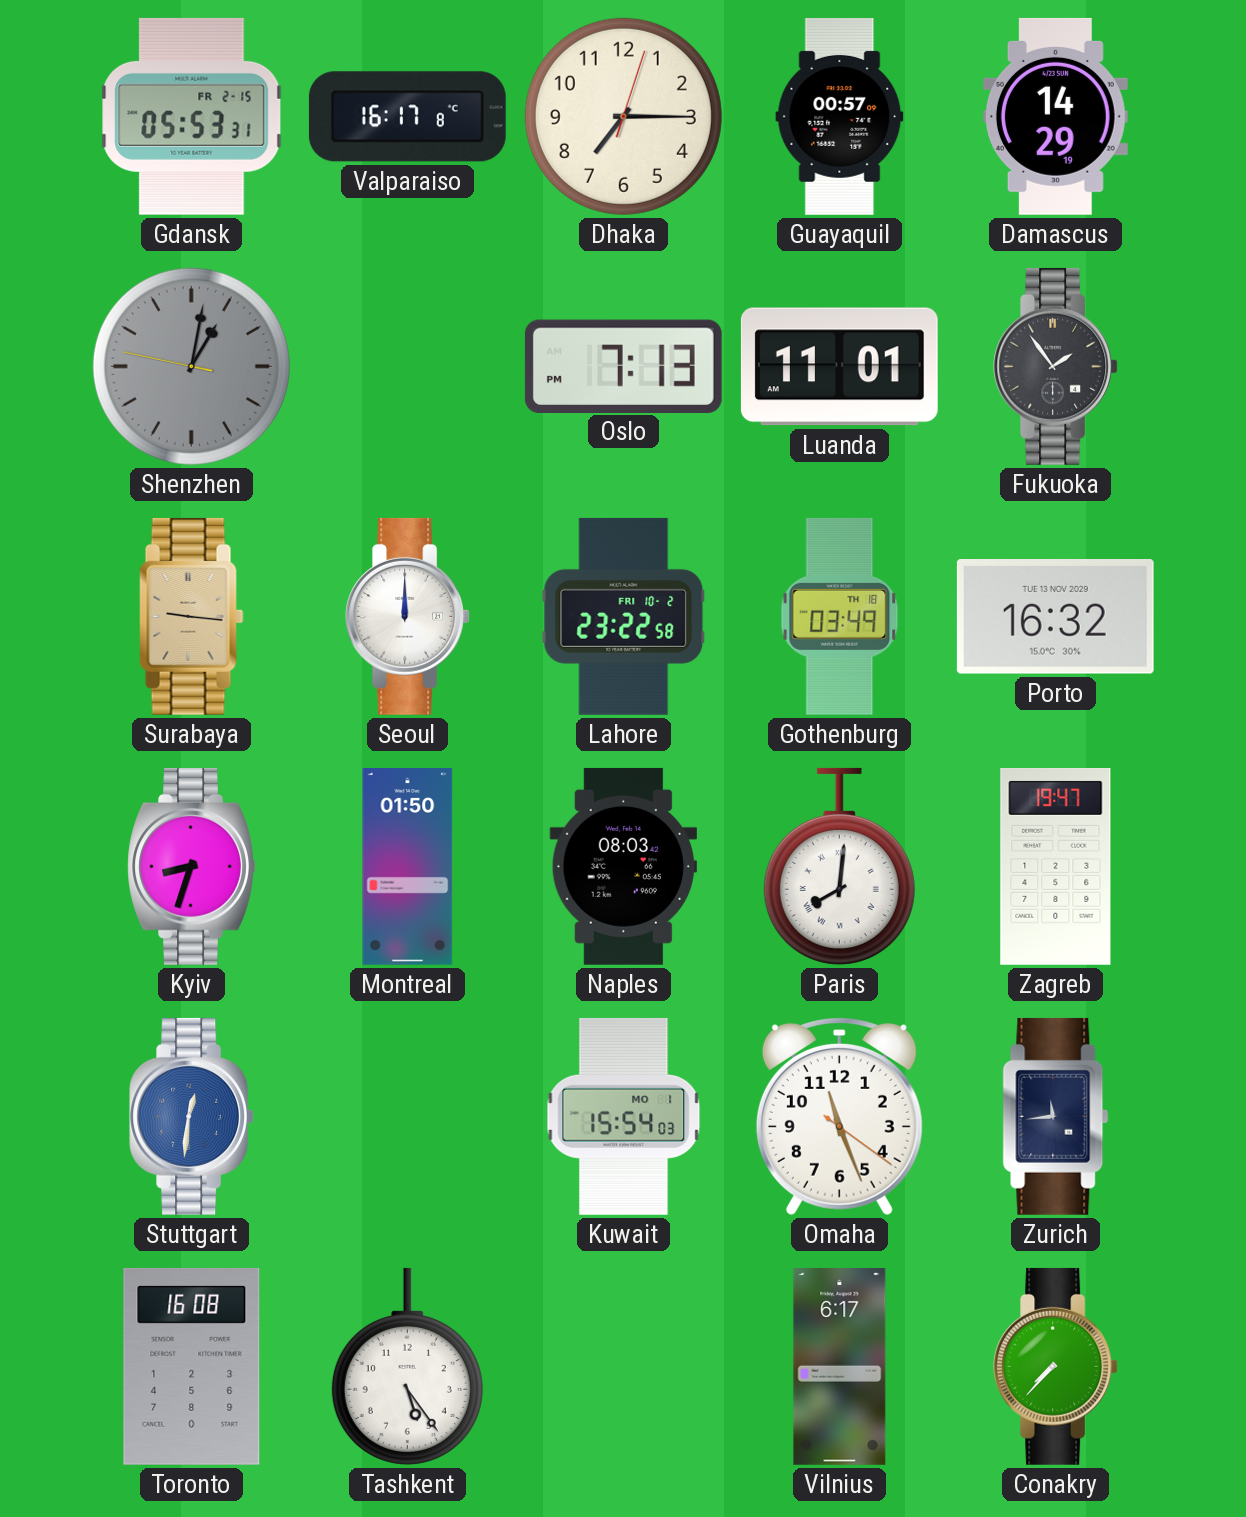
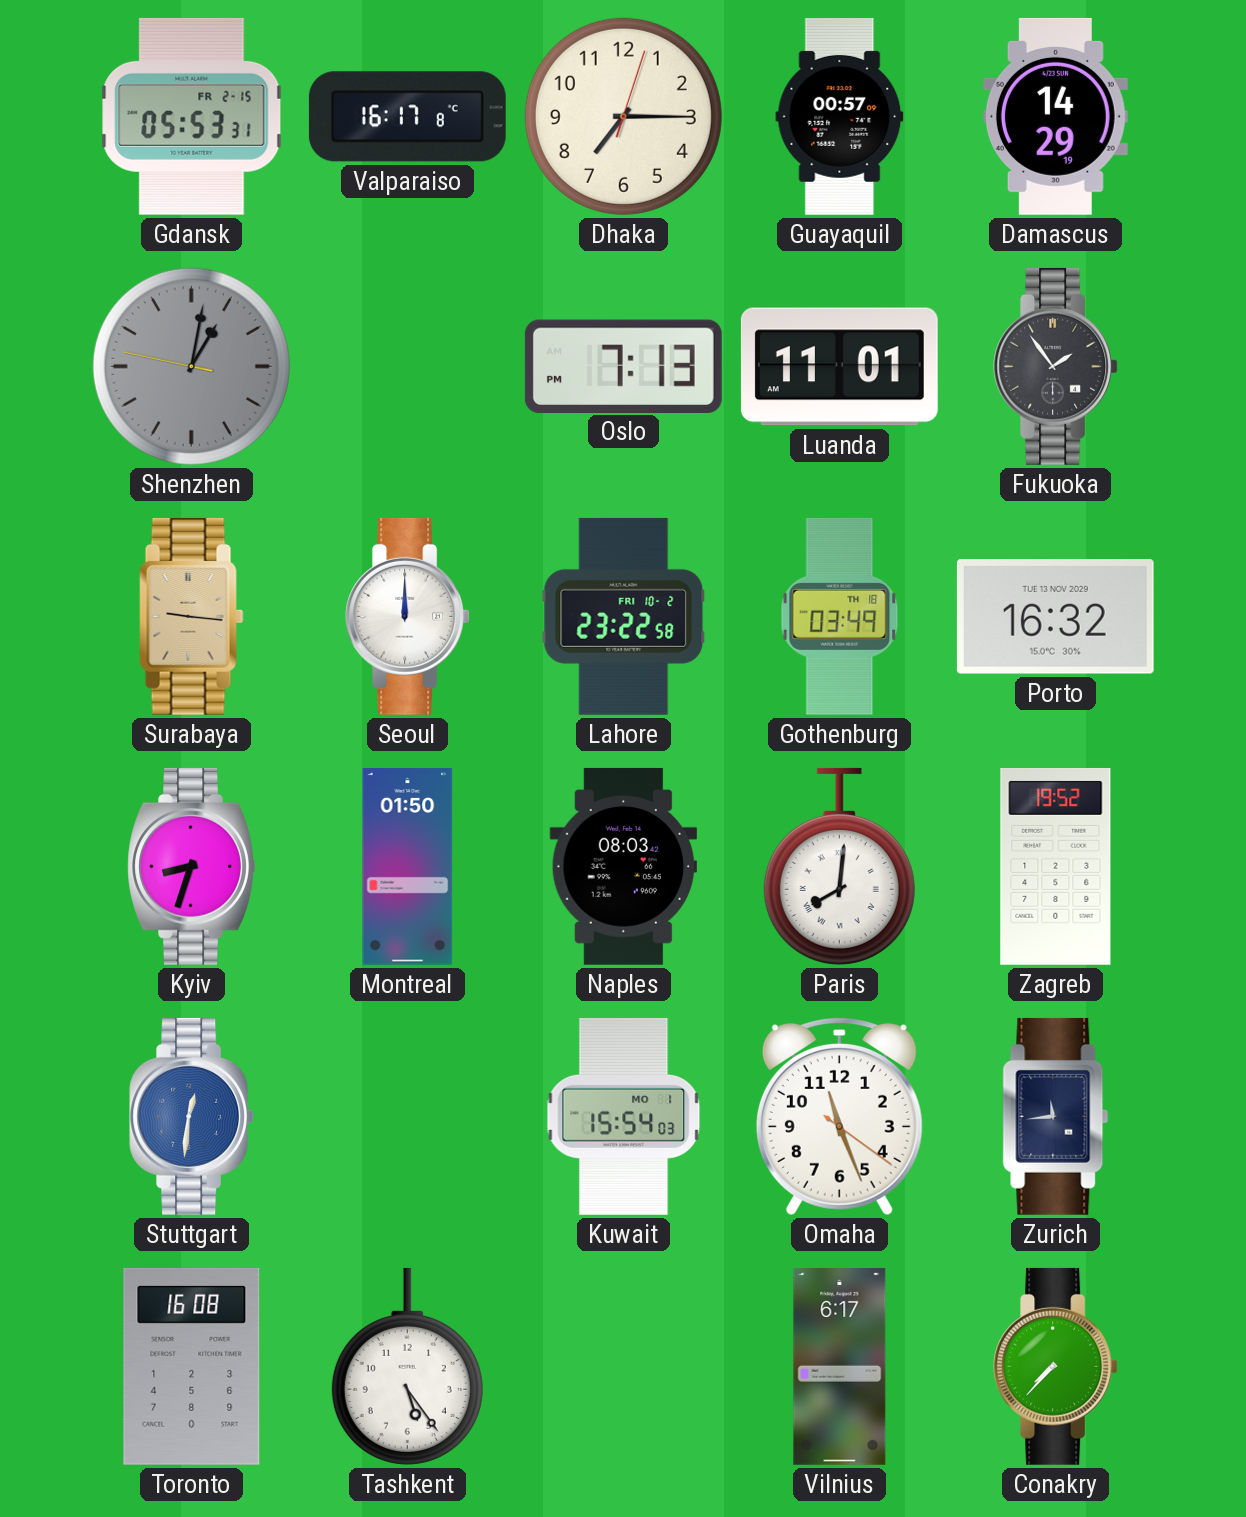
Zagreb: 19:47 -> 19:52 (1056, 866)
